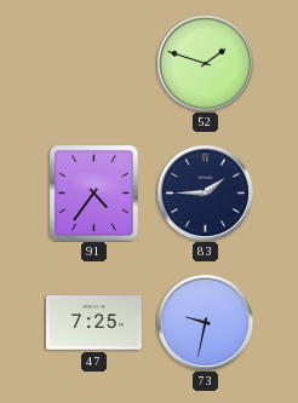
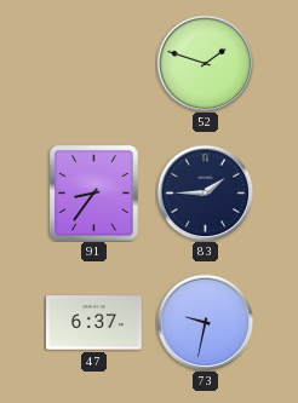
91: 4:36 -> 8:36 (93, 192)
47: 7:25 -> 6:37 (94, 323)
